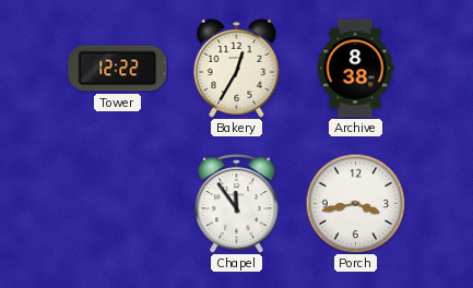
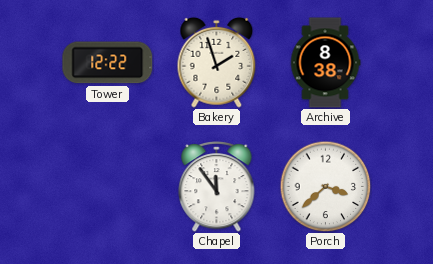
Bakery: 12:35 -> 1:57 (217, 62)
Porch: 3:43 -> 3:38 (325, 186)
